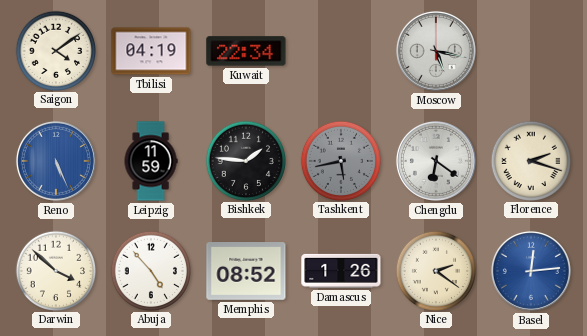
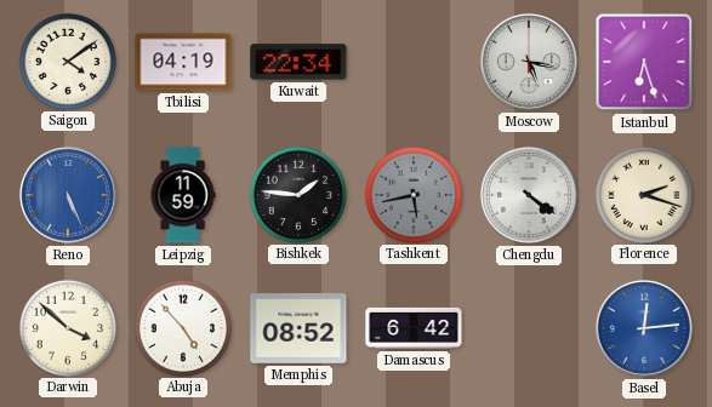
Istanbul: none -> 6:27 (644, 62)
Chengdu: 6:21 -> 4:21 (529, 195)
Damascus: 1:26 -> 6:42 (414, 328)
Nice: 2:21 -> none (435, 270)
